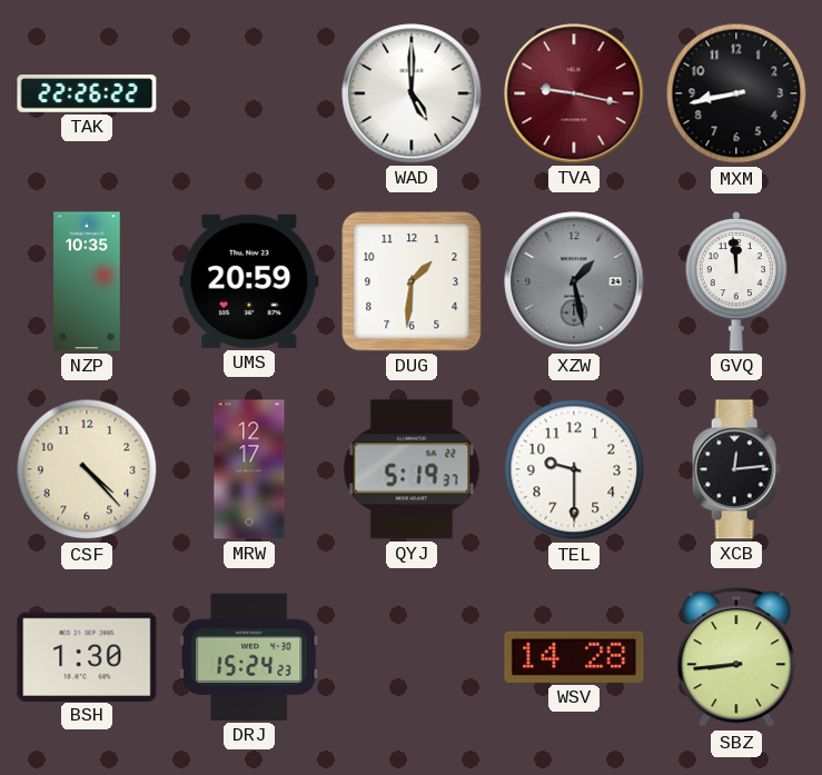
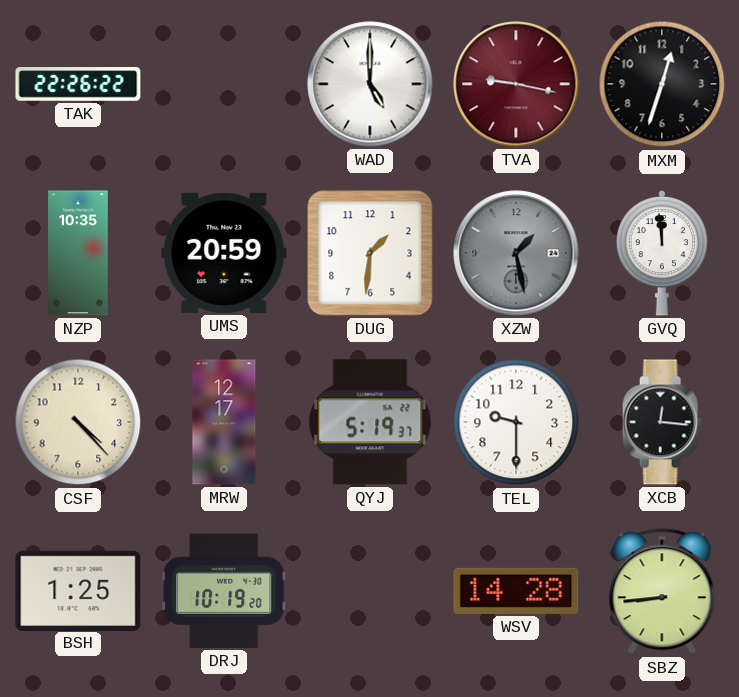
MXM: 8:43 -> 12:33 (662, 84)
XCB: 12:14 -> 12:16 (662, 422)
BSH: 1:30 -> 1:25 (78, 590)
DRJ: 15:24 -> 10:19 (224, 591)
